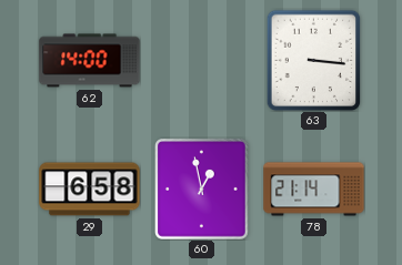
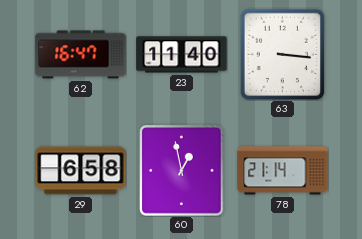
62: 14:00 -> 16:47 (81, 55)
23: none -> 11:40 (182, 55)
